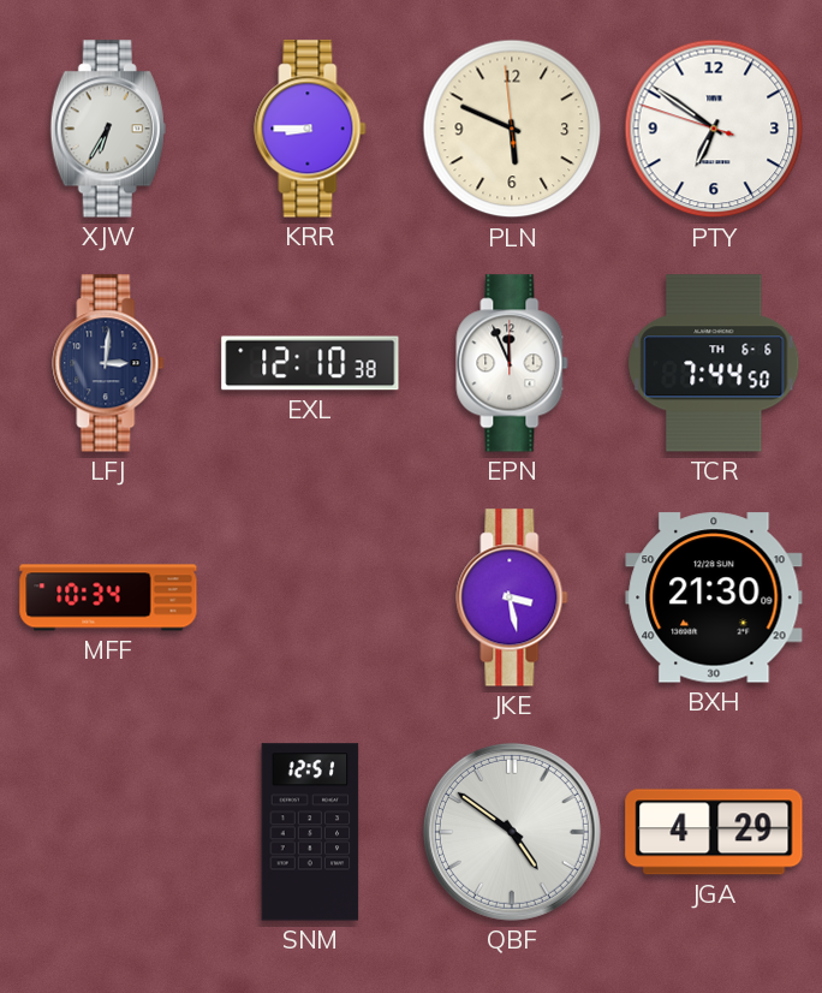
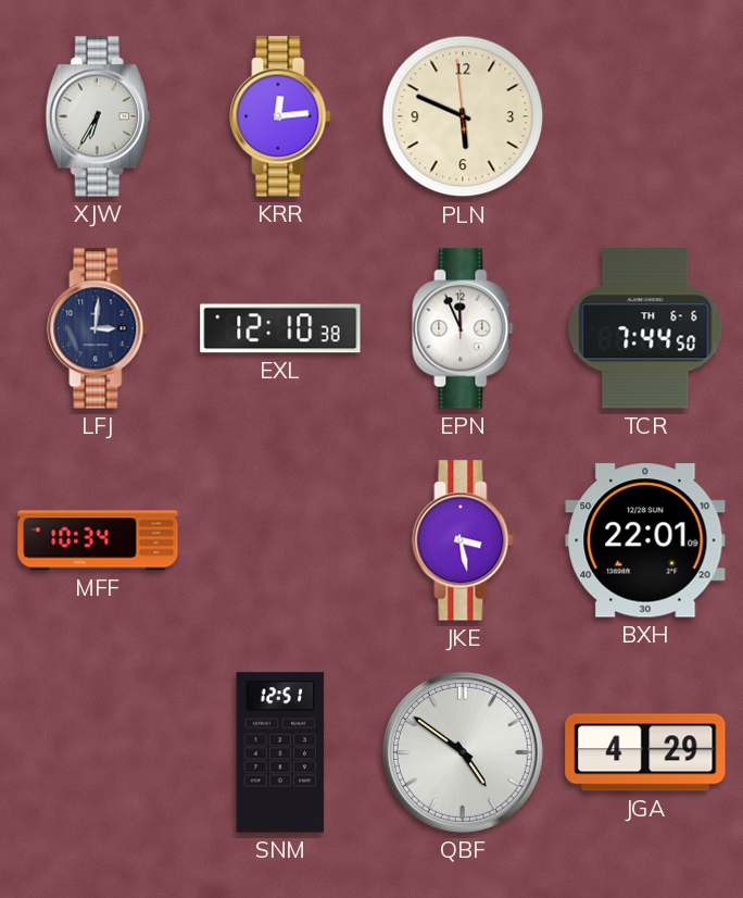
KRR: 8:45 -> 12:14 (280, 116)
PTY: 6:50 -> none (714, 129)
BXH: 21:30 -> 22:01 (645, 540)
